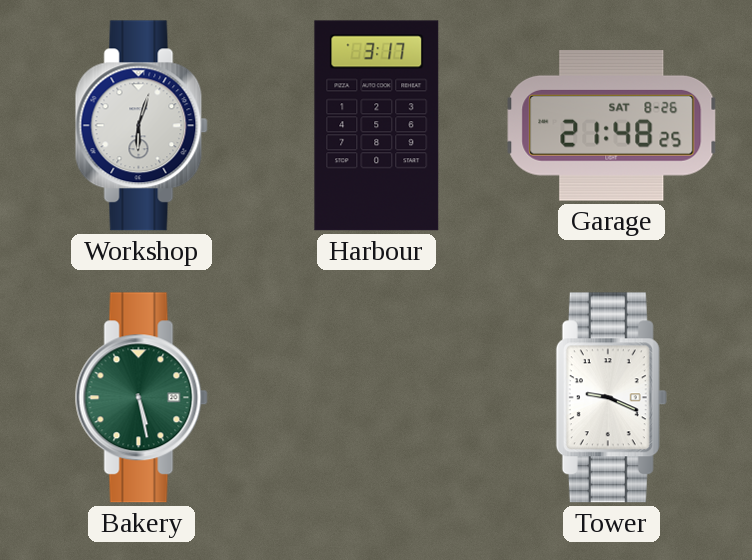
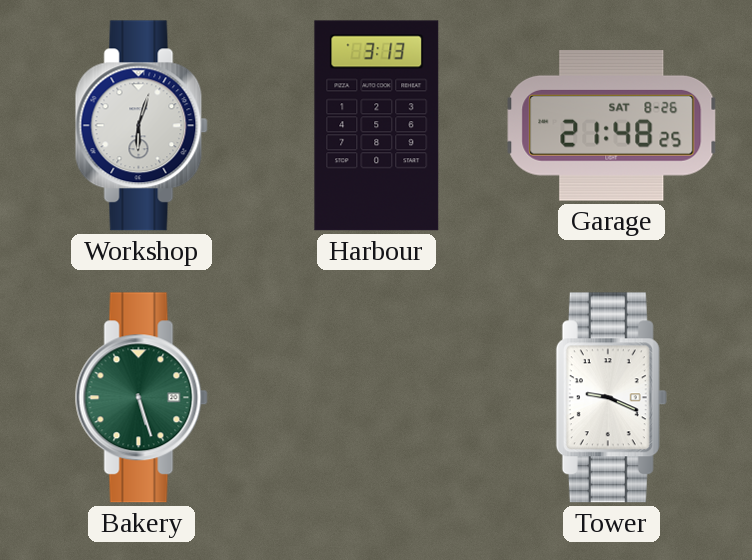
Harbour: 3:17 -> 3:13 (377, 126)
Bakery: 5:28 -> 5:27 (141, 398)
